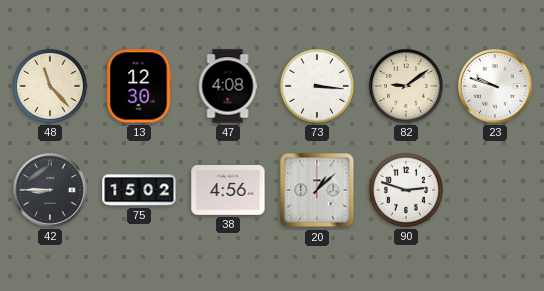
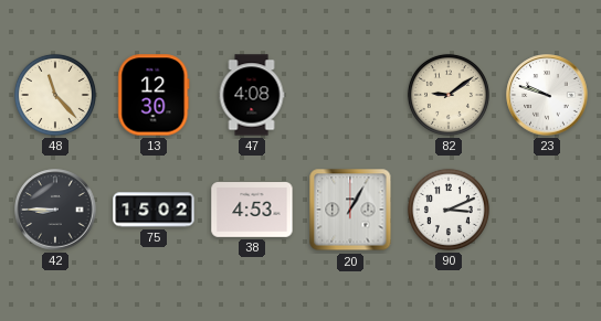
73: 3:16 -> none (317, 86)
38: 4:56 -> 4:53 (252, 211)
20: 1:08 -> 1:05 (350, 210)
90: 2:48 -> 3:11 (449, 210)
